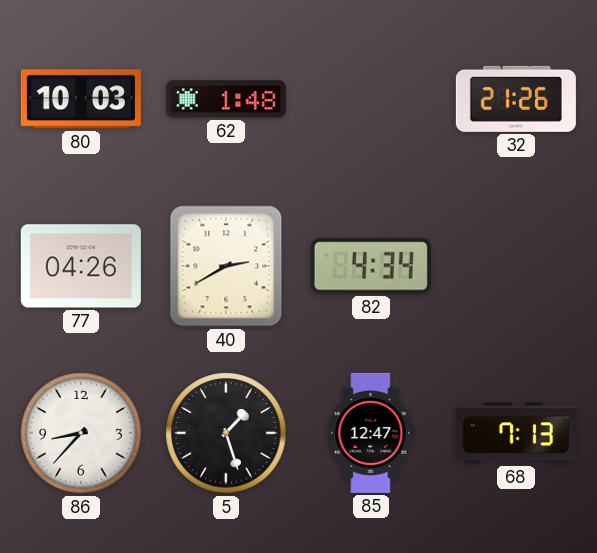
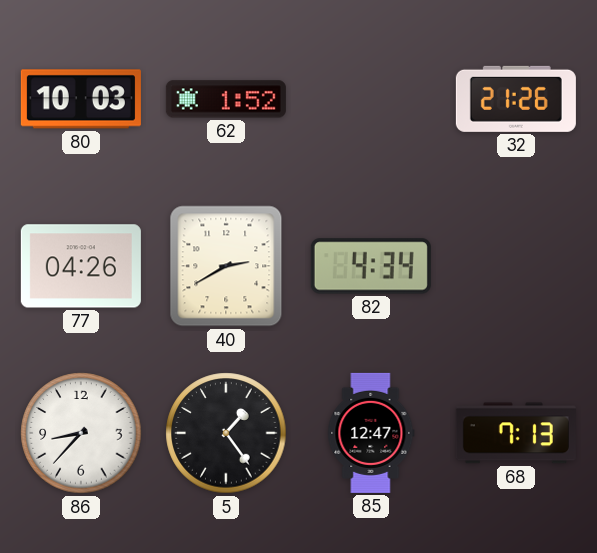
62: 1:48 -> 1:52 (226, 99)
5: 1:27 -> 1:24 (226, 433)
